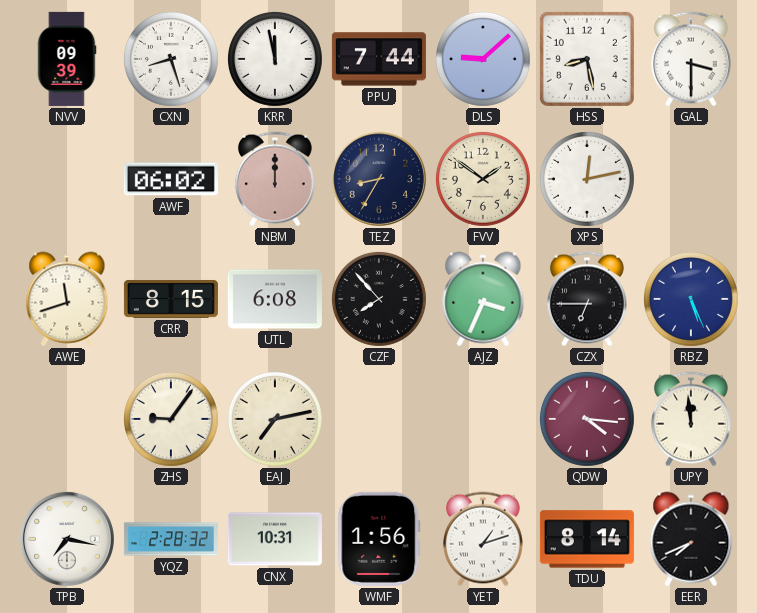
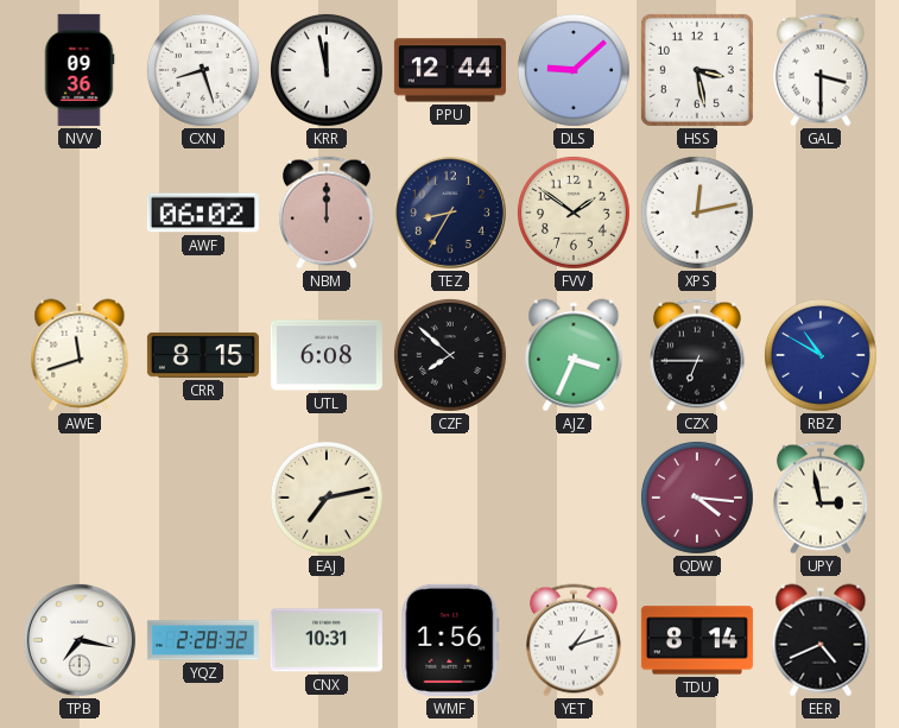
NVV: 09:39 -> 09:36 (80, 70)
PPU: 7:44 -> 12:44 (450, 70)
HSS: 8:28 -> 3:28 (697, 70)
CZF: 7:53 -> 7:52 (450, 355)
RBZ: 5:26 -> 10:50 (821, 355)
ZHS: 9:06 -> none (171, 419)
UPY: 11:59 -> 2:58 (821, 498)
EER: 7:41 -> 4:41 (821, 640)
